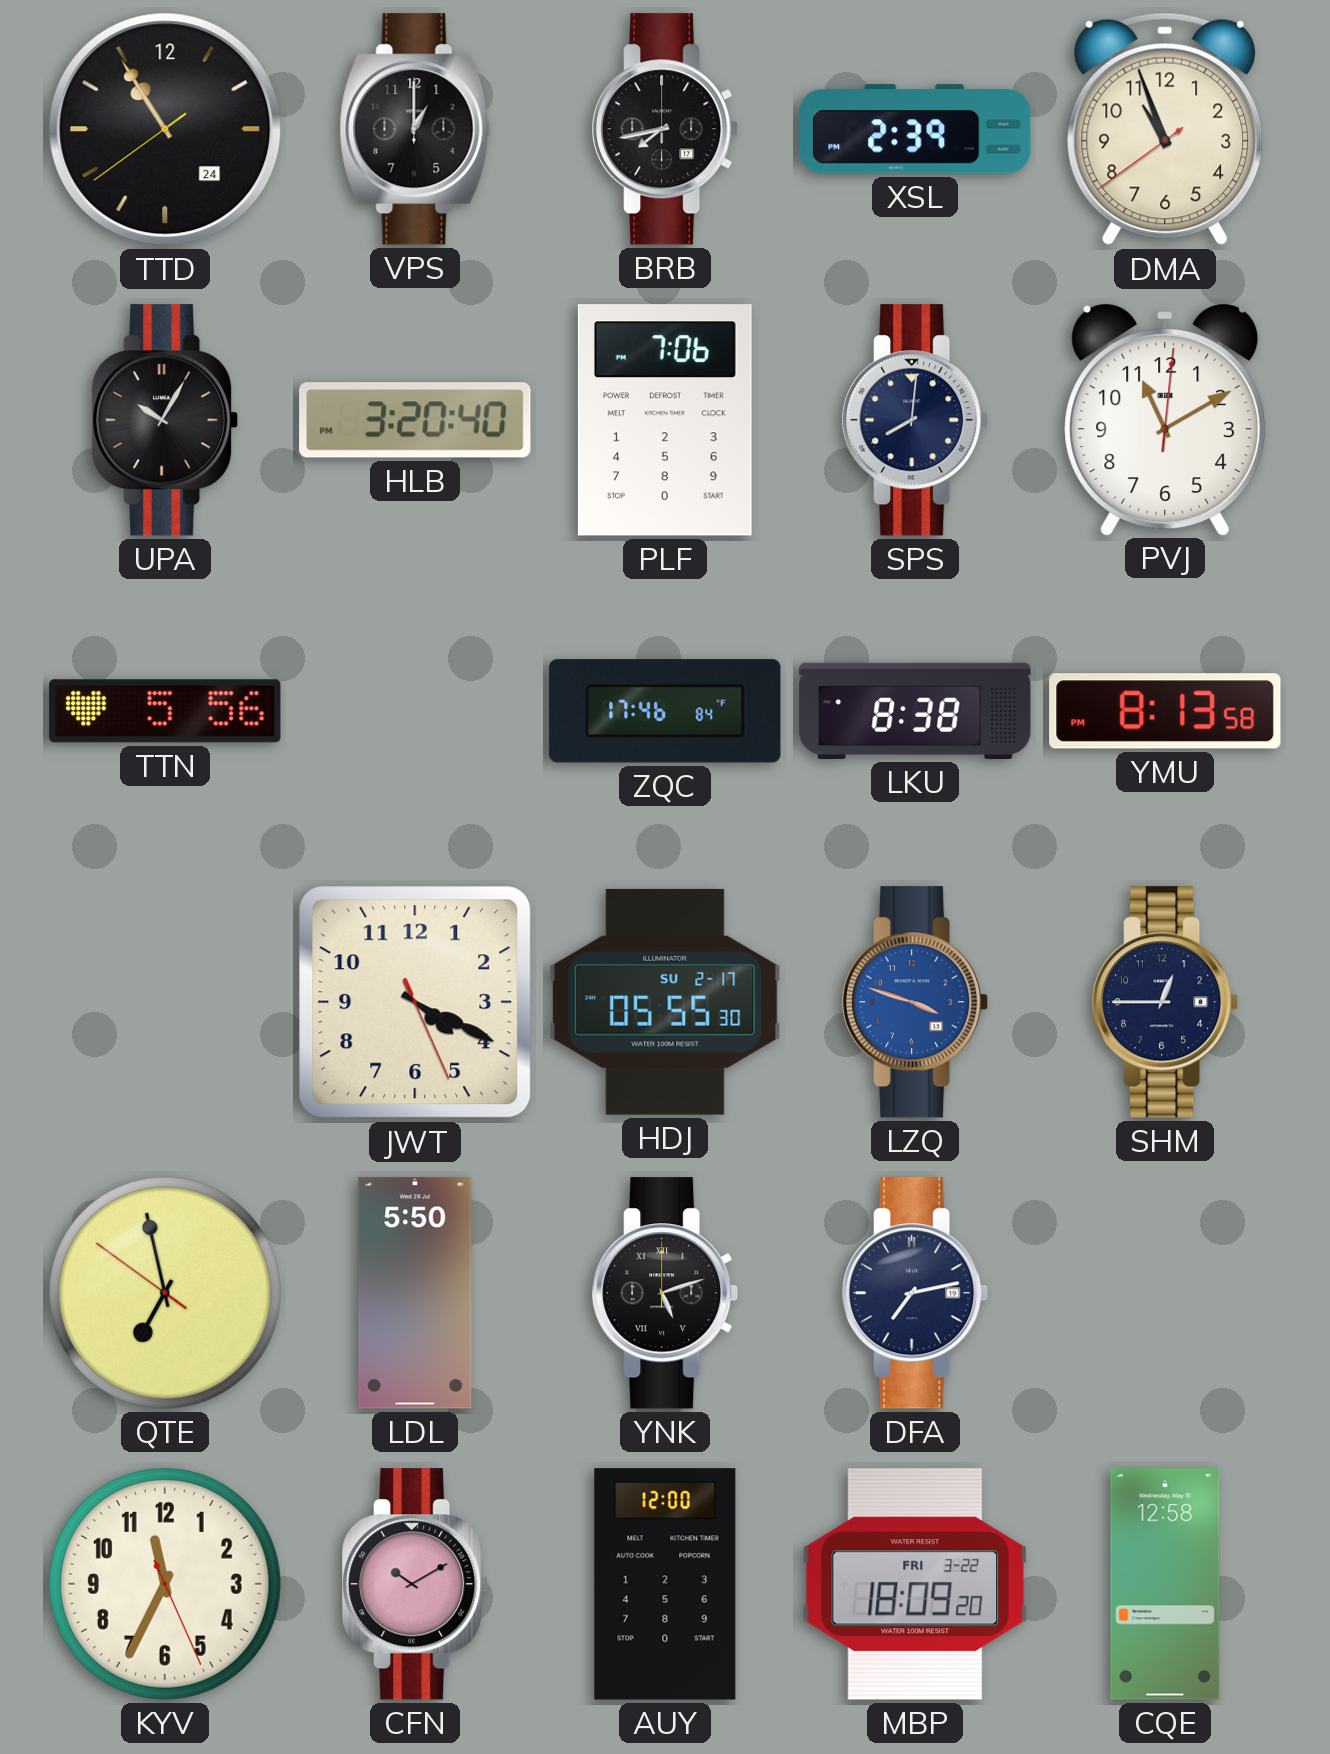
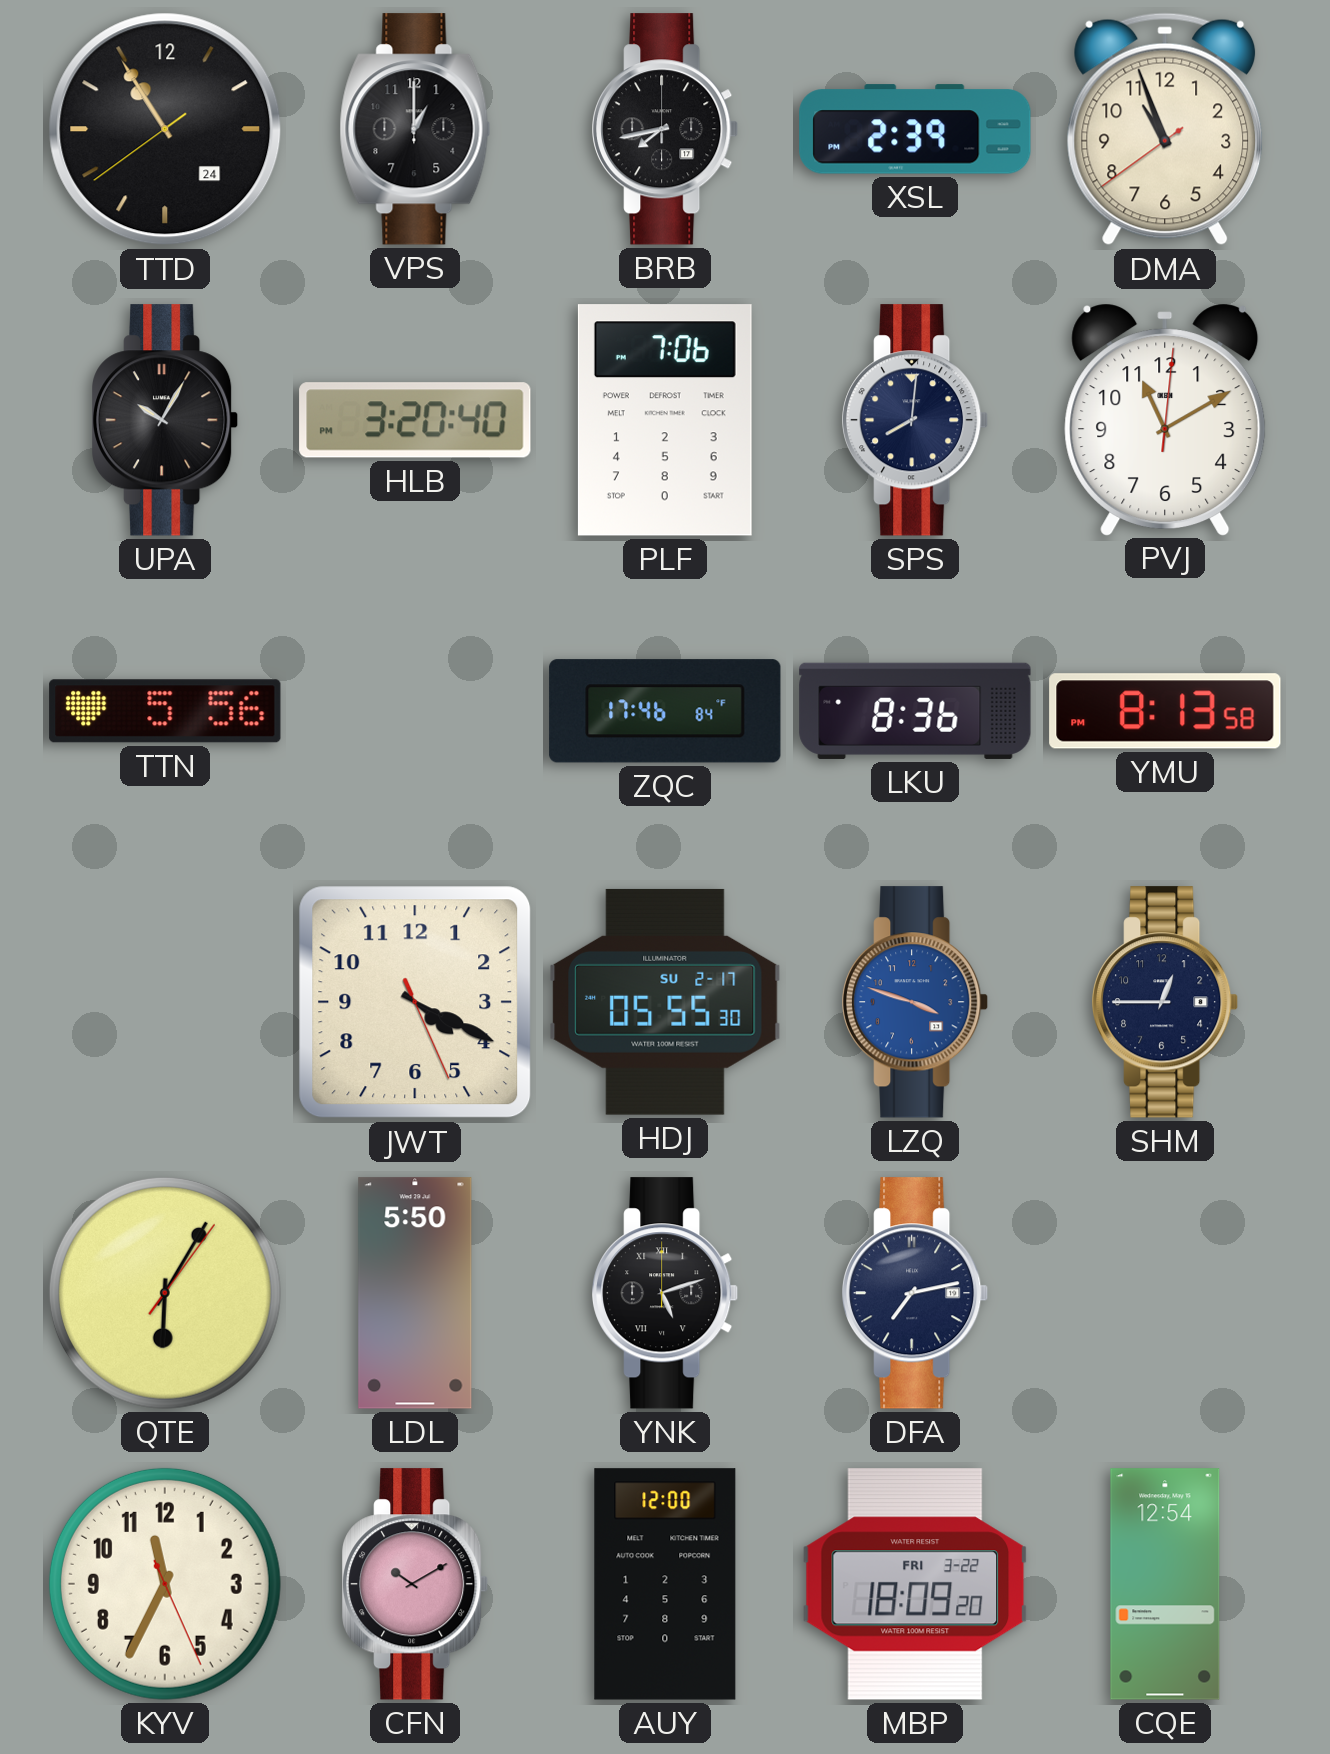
LKU: 8:38 -> 8:36 (915, 711)
QTE: 6:57 -> 6:05 (165, 1293)
CQE: 12:58 -> 12:54 (1165, 1584)
